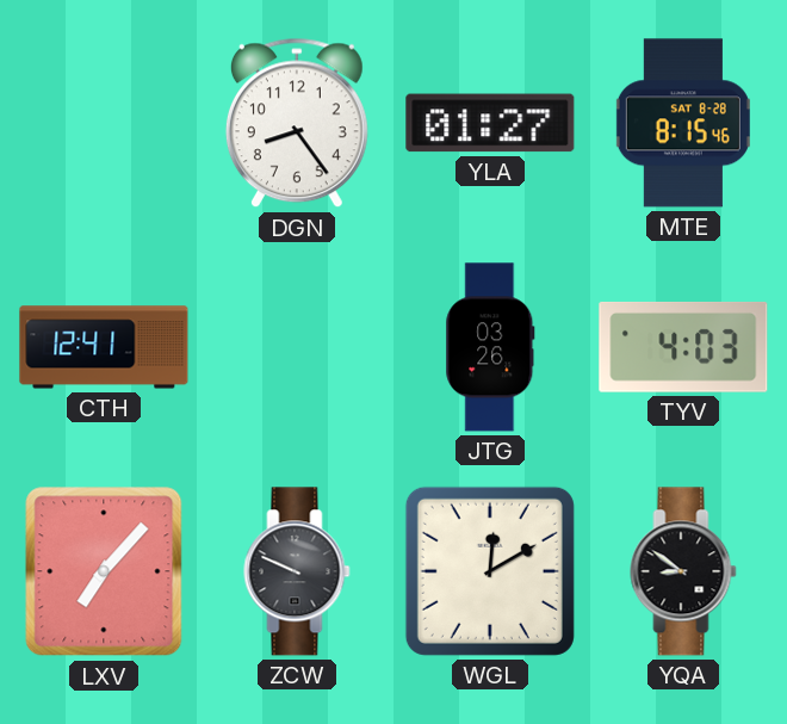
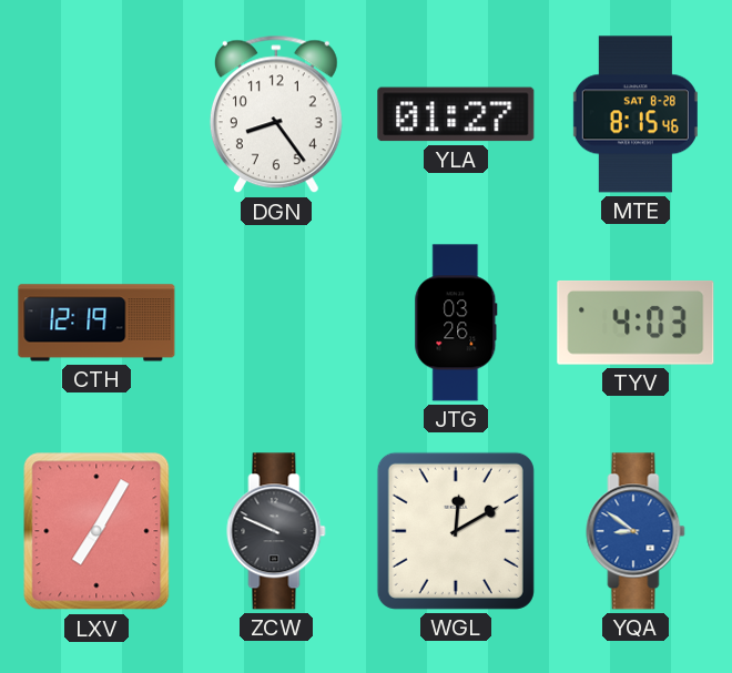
CTH: 12:41 -> 12:19 (96, 323)
LXV: 7:07 -> 7:05 (96, 531)
YQA dial: black -> blue (636, 531)
